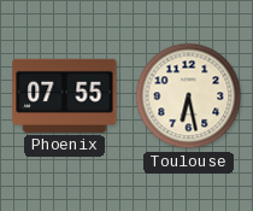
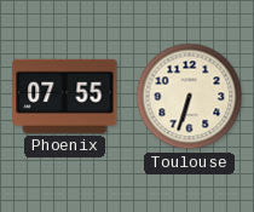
Toulouse: 6:28 -> 6:33 (190, 97)
